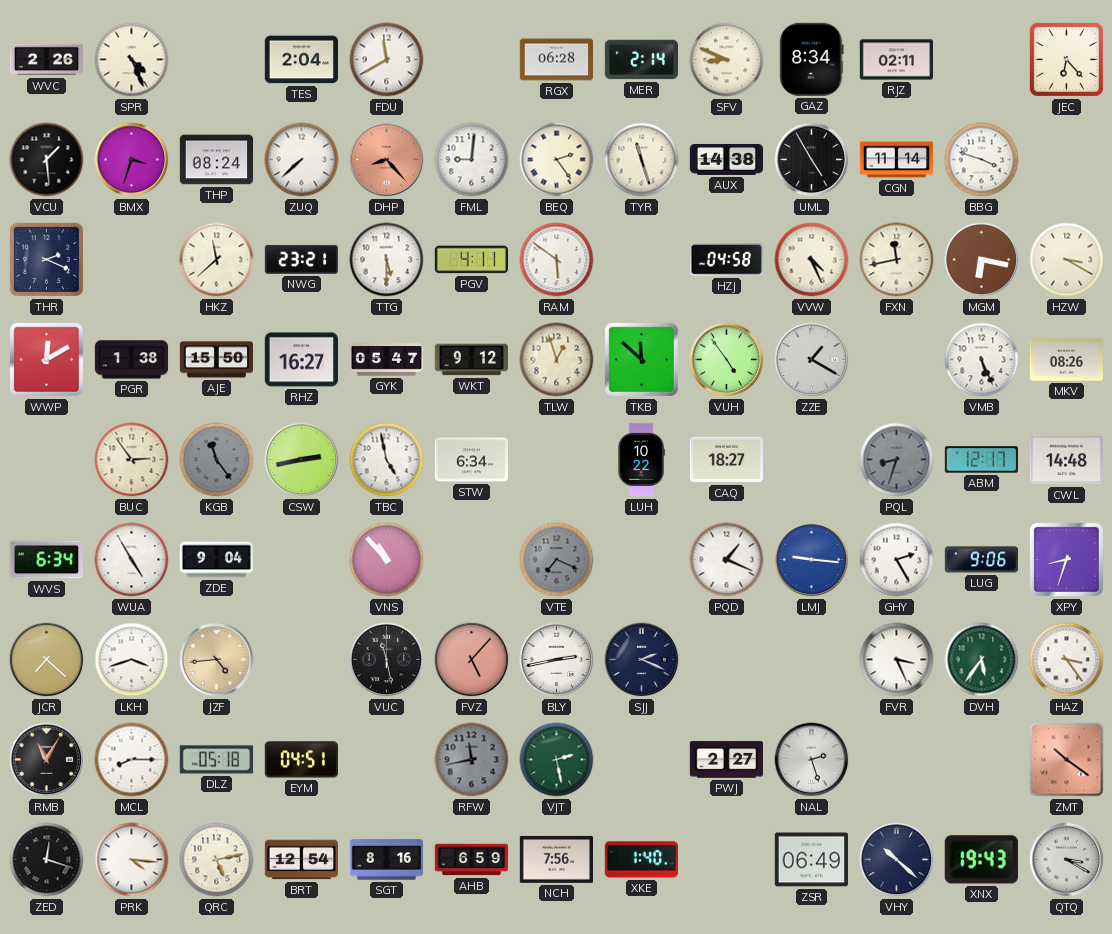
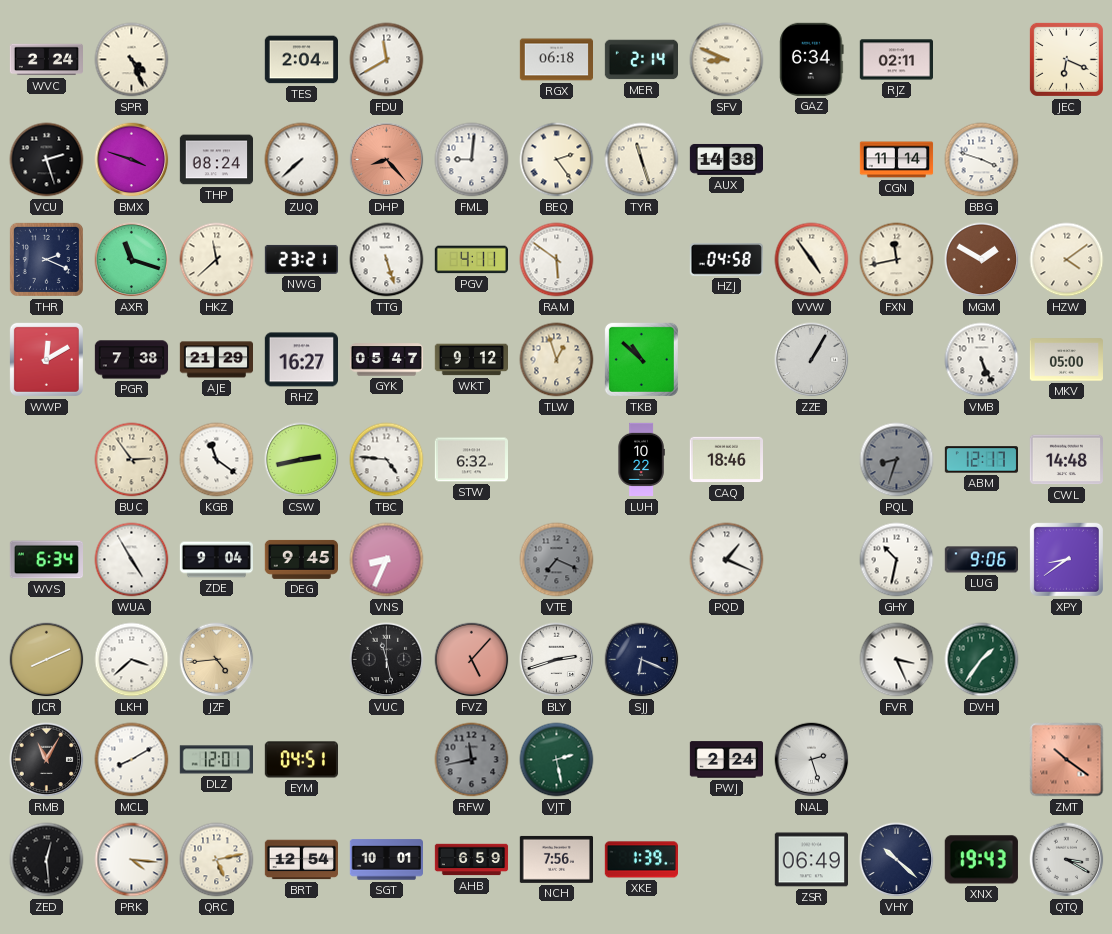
WVC: 2:26 -> 2:24 (47, 60)
RGX: 06:28 -> 06:18 (556, 60)
GAZ: 8:34 -> 6:34 (812, 59)
JEC: 6:23 -> 6:19 (1066, 59)
VCU: 1:29 -> 2:27 (47, 160)
BMX: 3:33 -> 3:48 (132, 160)
UML: 4:55 -> none (812, 160)
AXR: none -> 11:18 (132, 260)
TTG: 5:30 -> 5:27 (387, 260)
VVW: 4:26 -> 4:54 (812, 260)
MGM: 6:17 -> 1:50 (982, 260)
HZW: 3:20 -> 4:09 (1067, 260)
PGR: 1:38 -> 7:38 (132, 360)
AJE: 15:50 -> 21:29 (216, 360)
TKB: 11:52 -> 10:52 (641, 359)
VUH: 4:54 -> none (727, 360)
ZZE: 1:20 -> 1:05 (812, 360)
MKV: 08:26 -> 05:00 (1066, 360)
KGB: 11:24 -> 11:21 (217, 460)
KGB dial: grey -> white (217, 460)
TBC: 4:58 -> 4:46 (387, 460)
STW: 6:34 -> 6:32 (471, 460)
CAQ: 18:27 -> 18:46 (726, 460)
DEG: none -> 9:45 (301, 559)
VNS: 10:53 -> 8:34 (387, 560)
LMJ: 9:16 -> none (812, 560)
GHY: 2:25 -> 10:32 (897, 560)
XPY: 8:33 -> 8:39 (1066, 559)
JCR: 7:22 -> 8:11 (47, 660)
LKH: 3:42 -> 3:38 (132, 660)
BLY: 2:43 -> 2:42 (557, 660)
SJJ: 2:19 -> 6:19 (642, 660)
DVH: 5:36 -> 1:36 (982, 660)
HAZ: 3:24 -> none (1067, 660)
MCL: 8:15 -> 8:10 (132, 760)
DLZ: 05:18 -> 12:01 (216, 760)
PWJ: 2:27 -> 2:24 (726, 760)
ZED: 12:18 -> 12:29 (47, 860)
SGT: 8:16 -> 10:01 (386, 860)
XKE: 1:40 -> 1:39 (641, 860)
